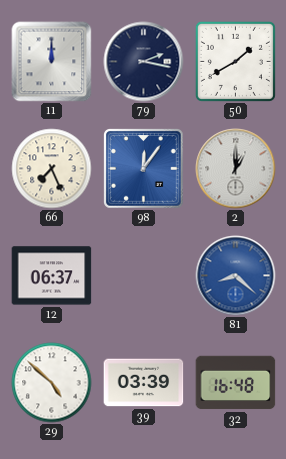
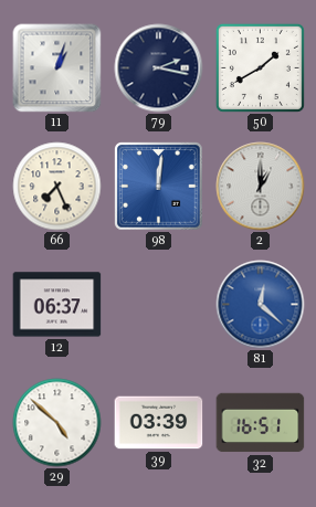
11: 12:00 -> 1:03 (57, 68)
98: 12:06 -> 12:01 (159, 187)
81: 8:22 -> 12:22 (261, 305)
32: 16:48 -> 16:51 (261, 423)
